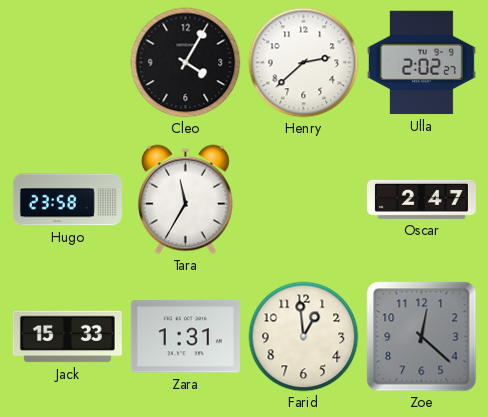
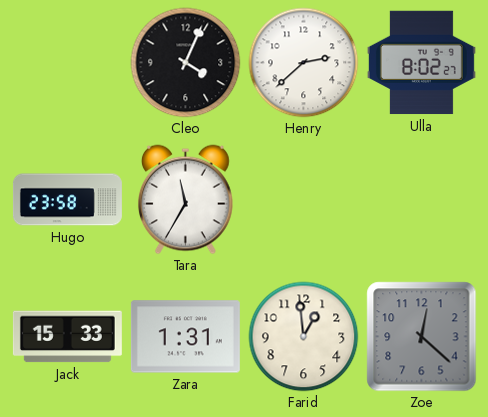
Cleo: 4:05 -> 4:04 (186, 63)
Ulla: 2:02 -> 8:02 (421, 63)
Oscar: 2:47 -> none (421, 199)
